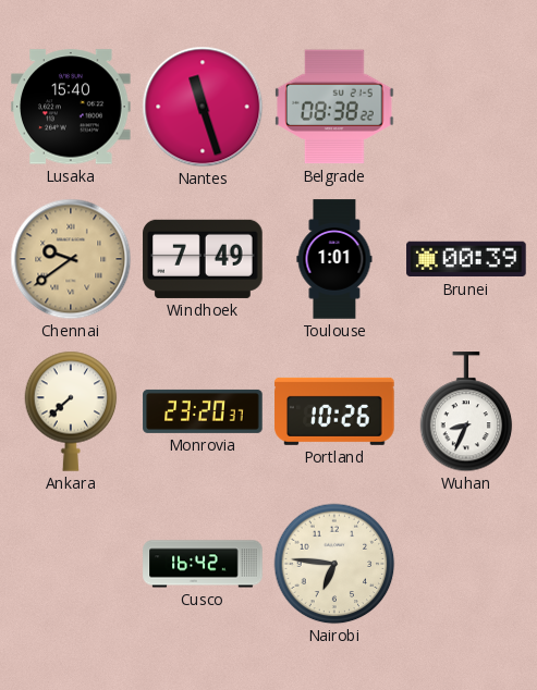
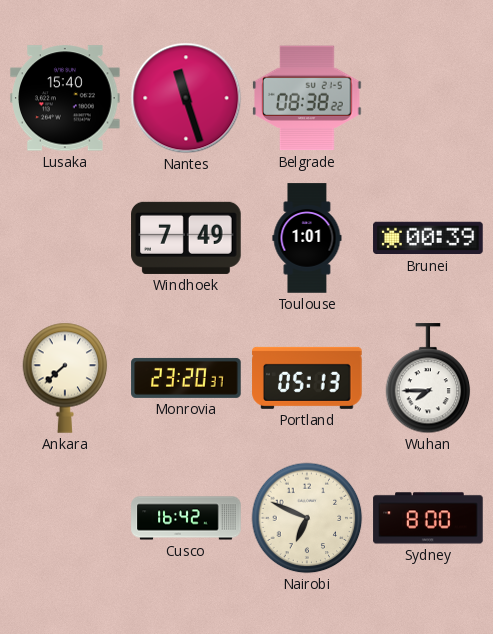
Chennai: 9:39 -> none (71, 259)
Portland: 10:26 -> 05:13 (307, 378)
Wuhan: 8:34 -> 7:45 (428, 379)
Nairobi: 6:46 -> 6:49 (307, 518)
Sydney: none -> 8:00 (428, 518)
